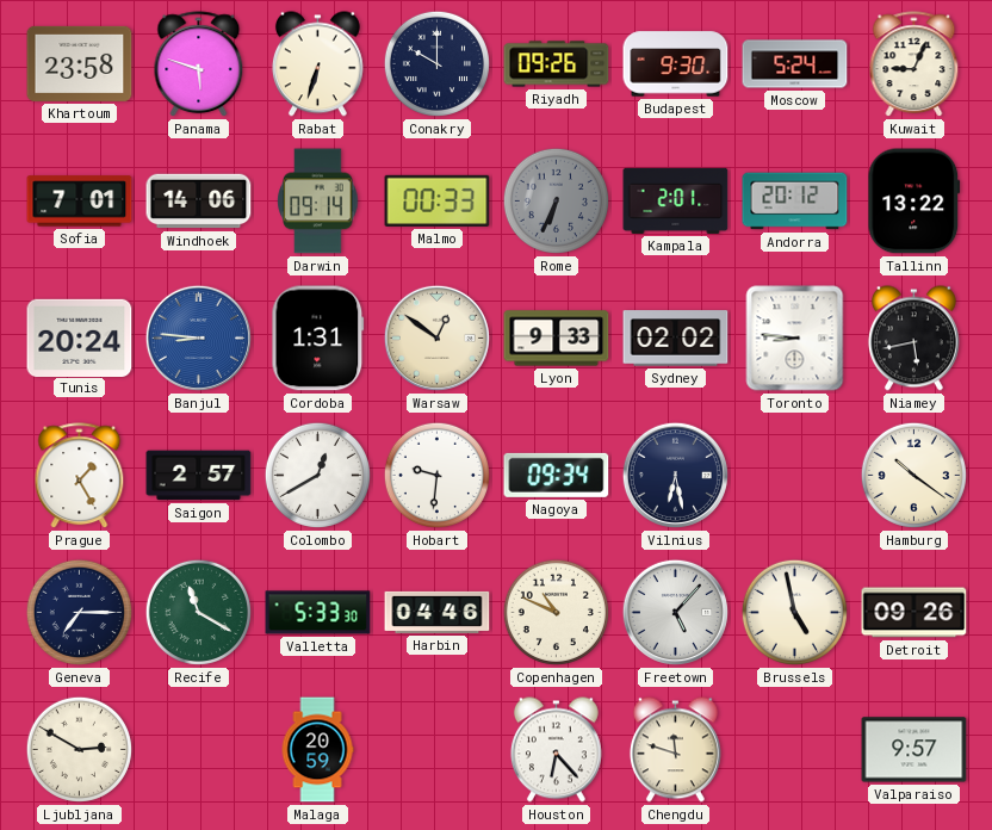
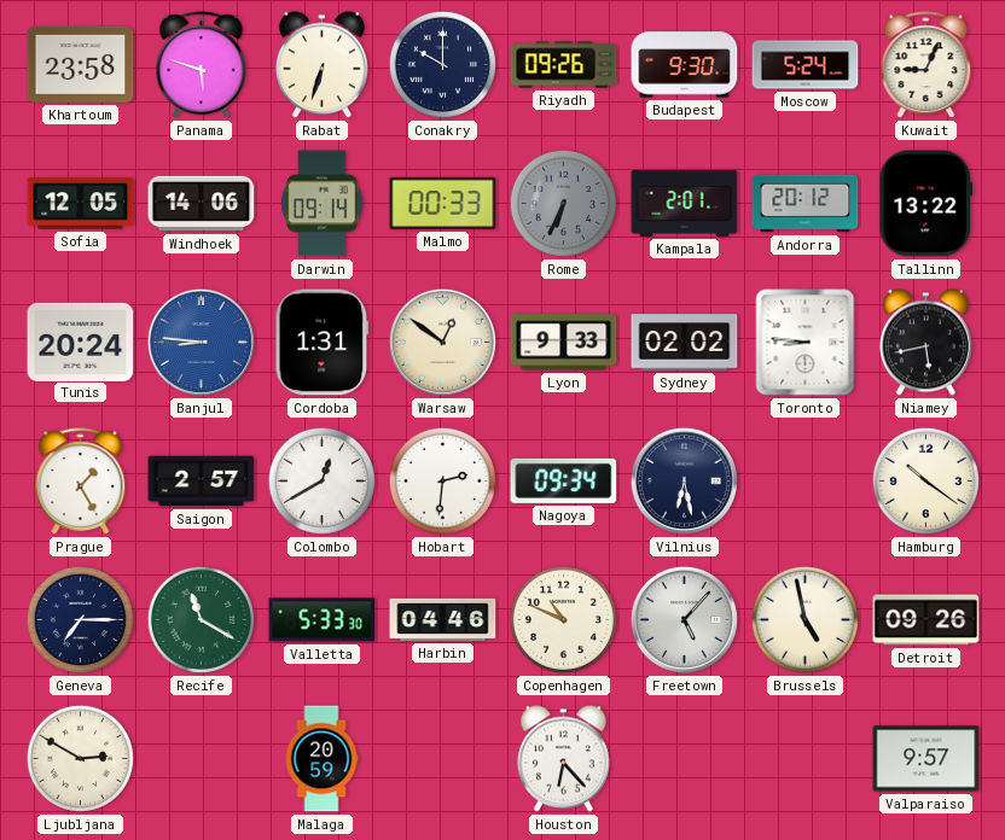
Sofia: 7:01 -> 12:05 (81, 204)
Hobart: 9:31 -> 2:31 (442, 480)
Chengdu: 11:48 -> none (675, 750)
